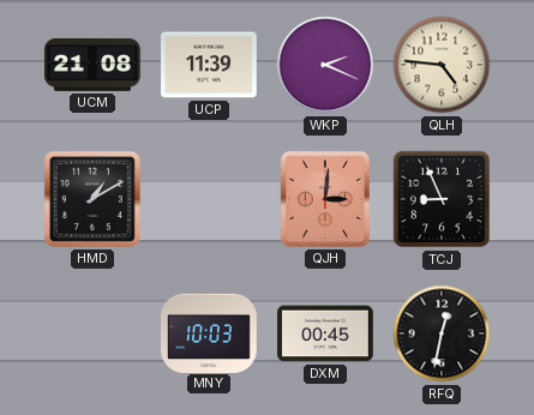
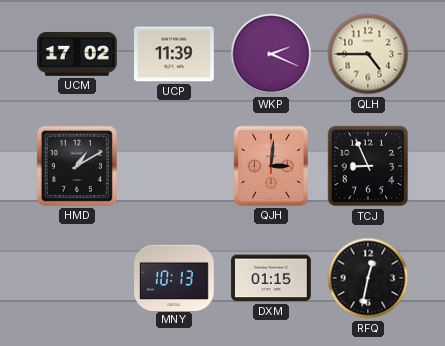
UCM: 21:08 -> 17:02 (78, 54)
QLH: 4:46 -> 4:45 (368, 54)
MNY: 10:03 -> 10:13 (175, 277)
DXM: 00:45 -> 01:15 (271, 278)
